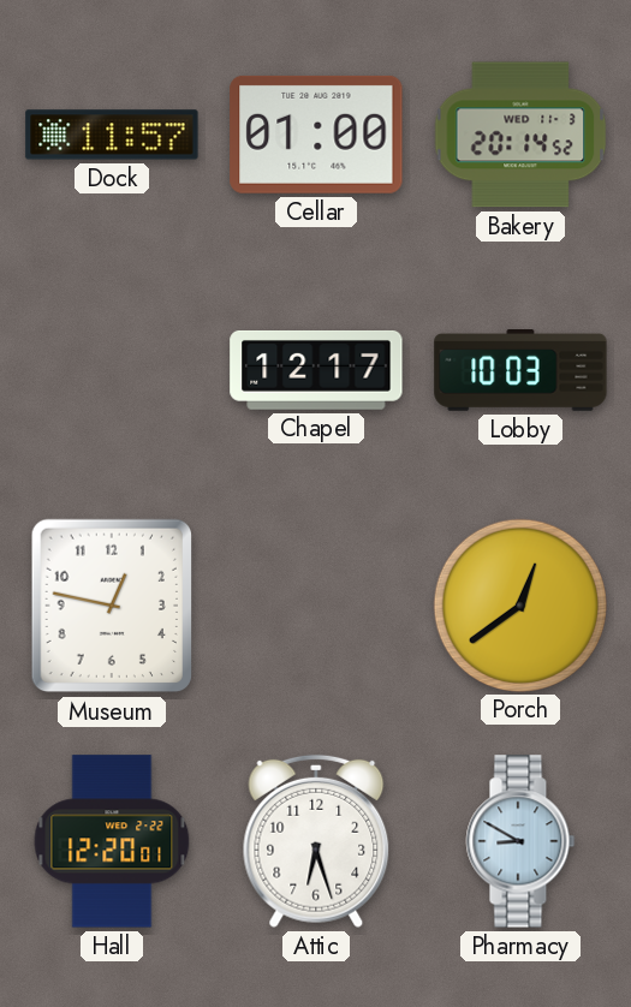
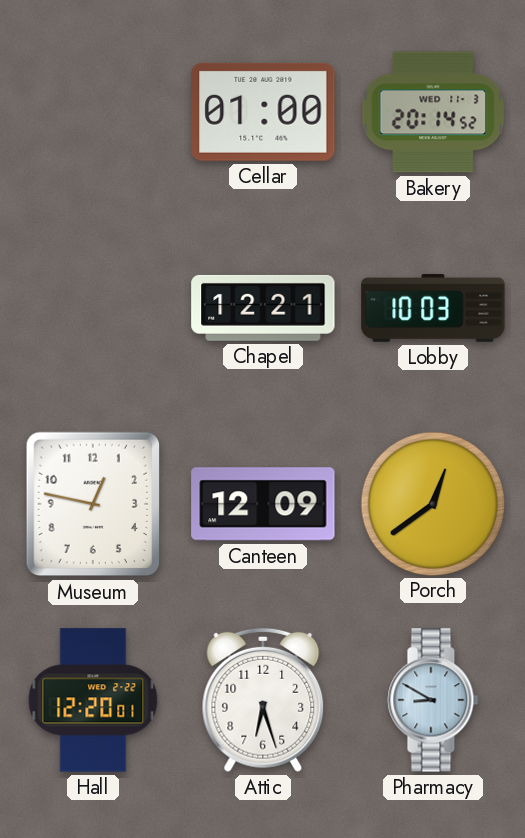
Dock: 11:57 -> none (112, 135)
Chapel: 12:17 -> 12:21 (263, 308)
Canteen: none -> 12:09 (263, 504)
